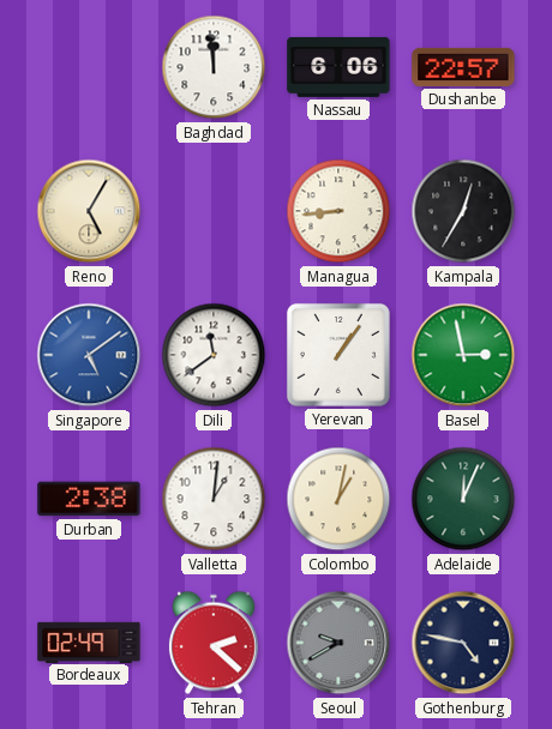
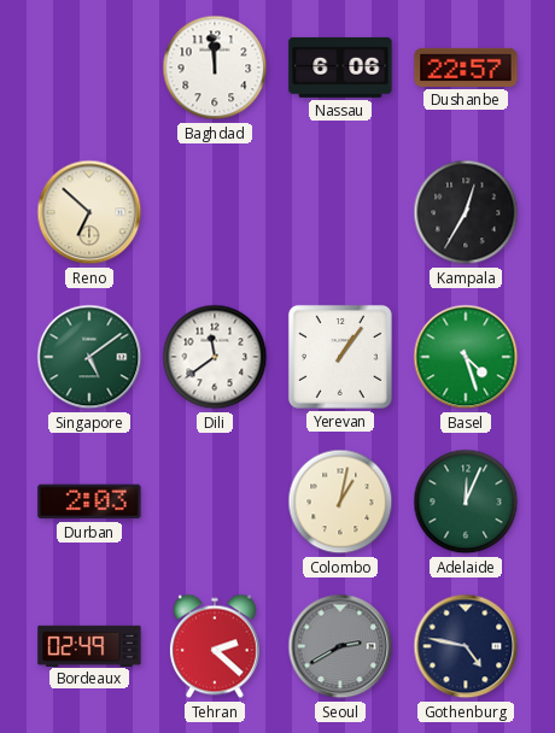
Reno: 5:05 -> 6:52 (89, 212)
Managua: 8:44 -> none (338, 211)
Singapore dial: blue -> green (89, 357)
Basel: 2:58 -> 4:27 (466, 357)
Durban: 2:38 -> 2:03 (89, 502)
Valletta: 1:01 -> none (214, 499)
Seoul: 9:40 -> 2:40 (340, 646)
